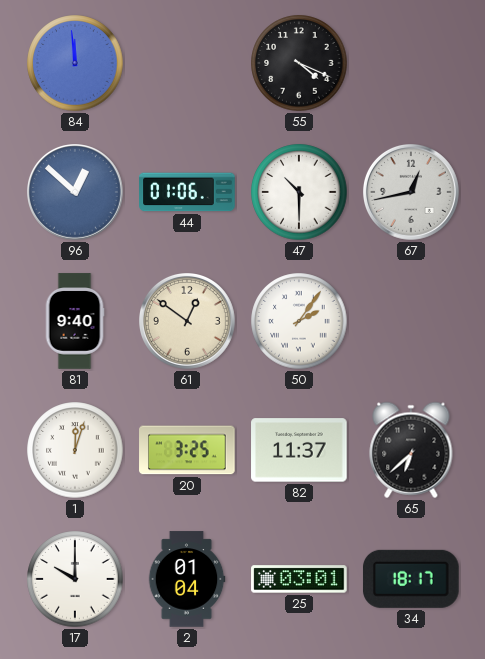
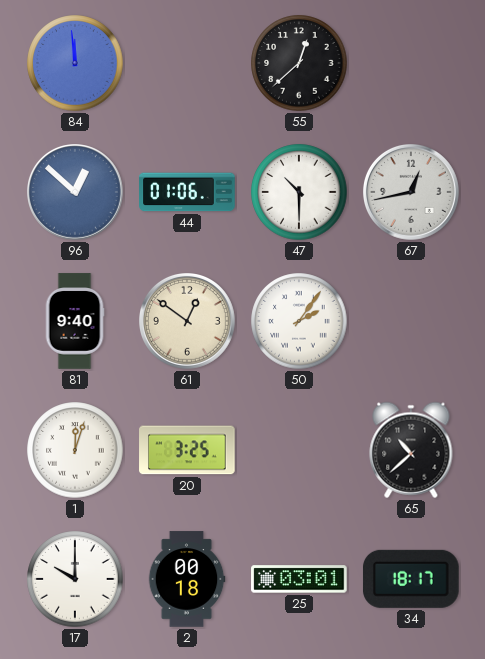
55: 4:19 -> 12:38 (299, 63)
82: 11:37 -> none (299, 450)
65: 6:38 -> 10:38 (411, 450)
2: 01:04 -> 00:18 (187, 579)
